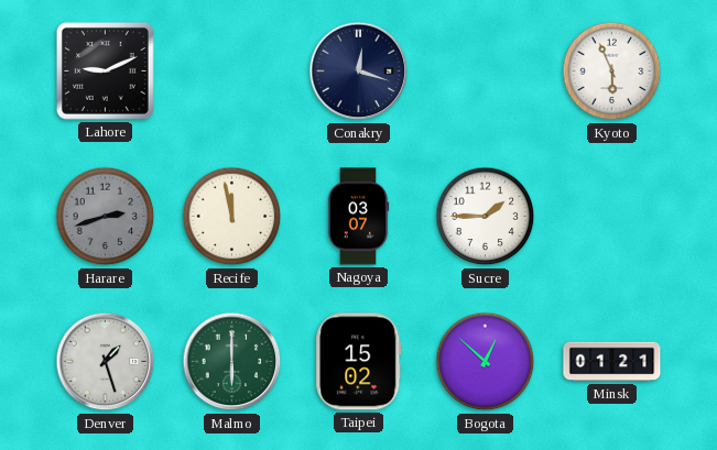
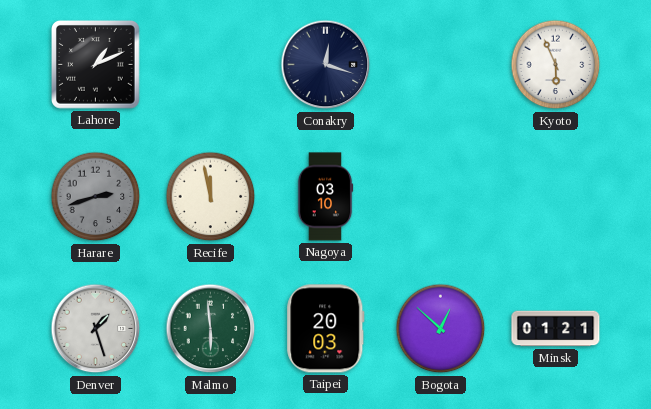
Lahore: 9:11 -> 1:11 (96, 65)
Nagoya: 03:07 -> 03:10 (325, 197)
Sucre: 1:45 -> none (486, 217)
Malmo: 6:00 -> 5:59 (211, 329)
Taipei: 15:02 -> 20:03 (326, 329)
